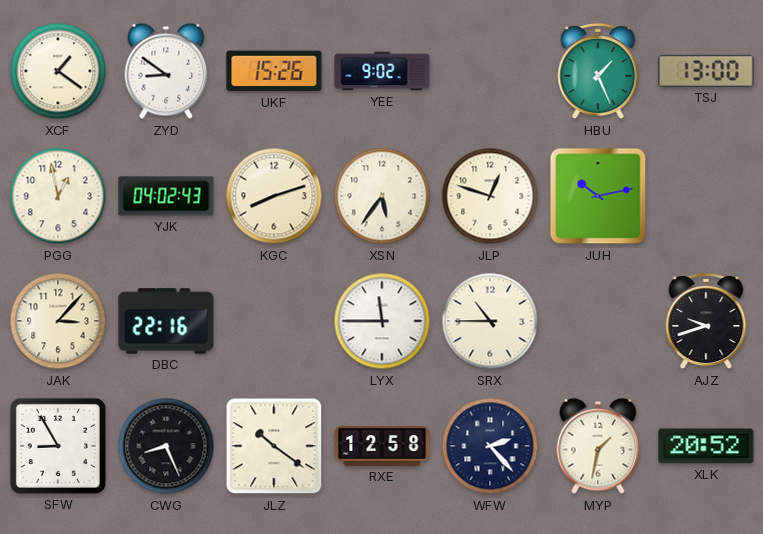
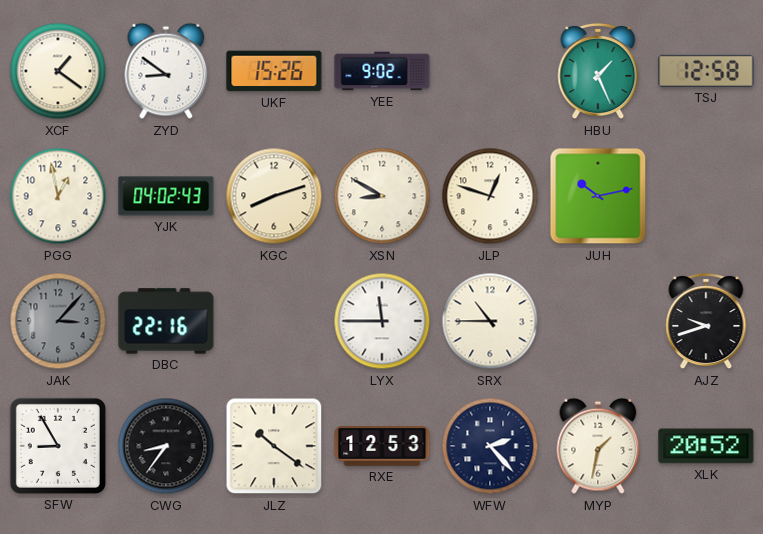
TSJ: 13:00 -> 12:58 (706, 71)
XSN: 5:36 -> 8:50 (382, 196)
JAK dial: cream -> grey (58, 321)
CWG: 8:26 -> 8:36 (166, 446)
RXE: 12:58 -> 12:53 (382, 447)
